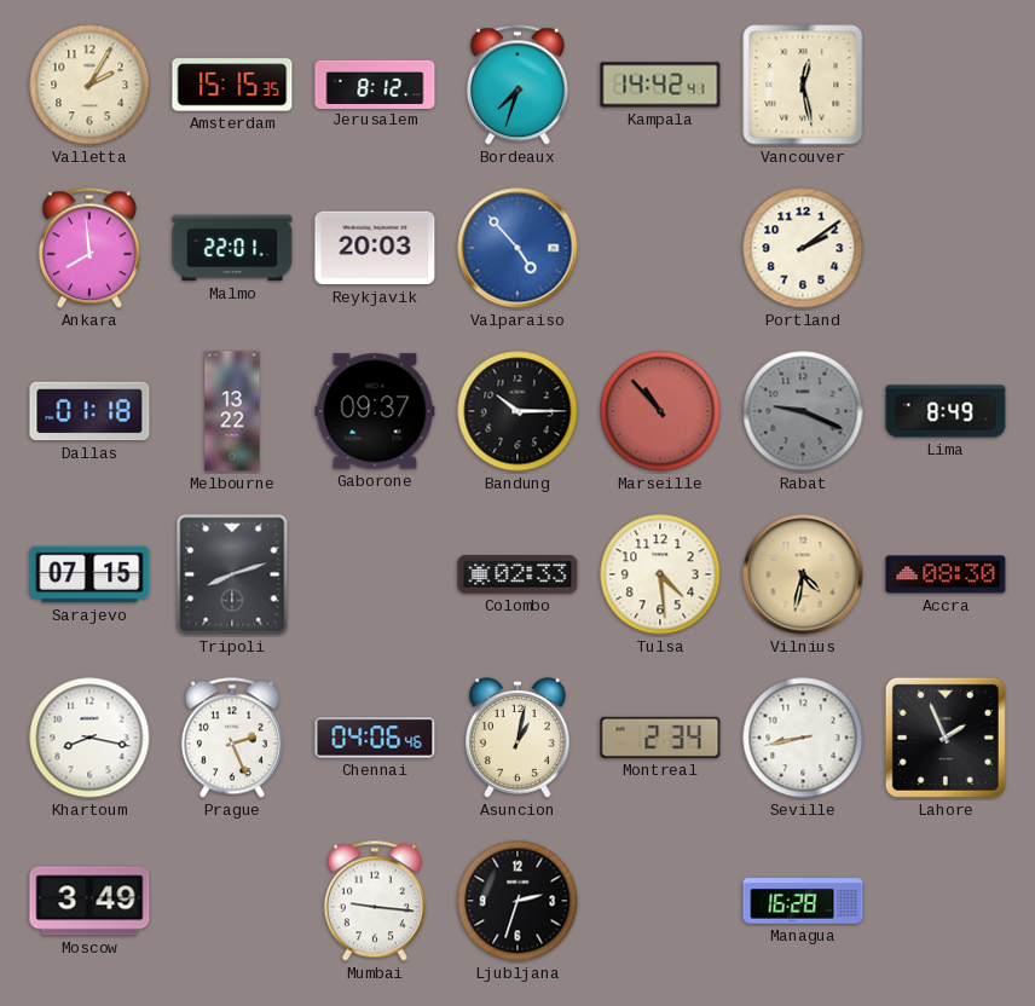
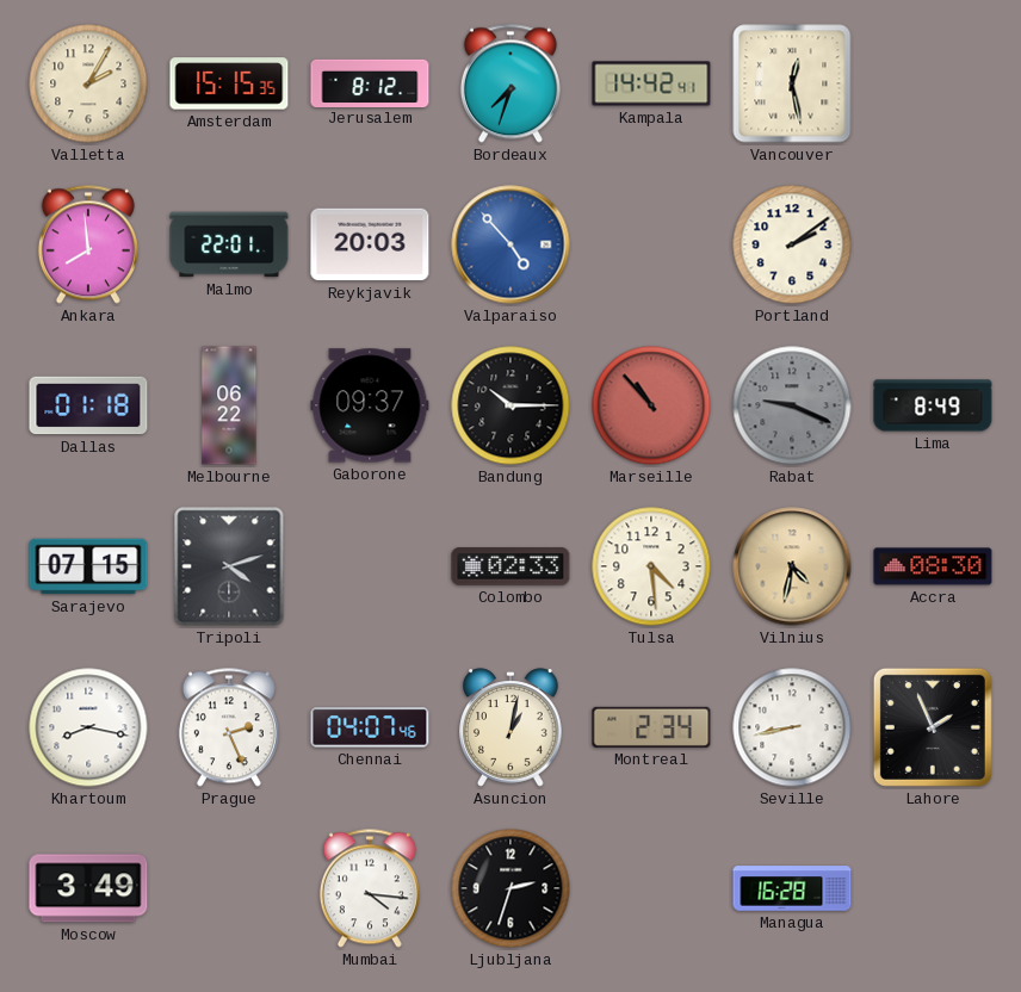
Melbourne: 13:22 -> 06:22 (229, 405)
Tripoli: 8:12 -> 4:12 (229, 566)
Chennai: 04:06 -> 04:07 (370, 727)
Mumbai: 9:16 -> 4:16 (370, 888)
